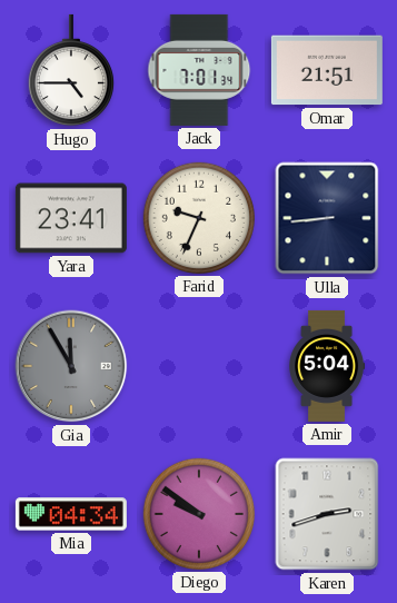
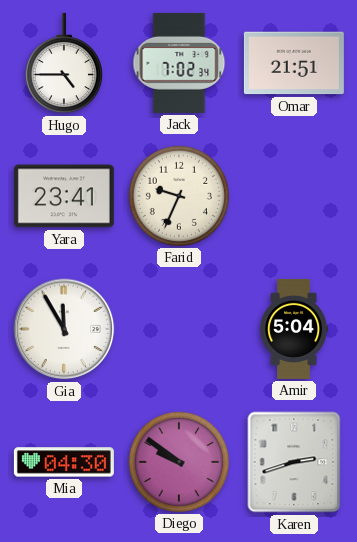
Jack: 7:01 -> 7:02 (179, 63)
Ulla: 8:44 -> none (327, 218)
Gia dial: grey -> white (64, 329)
Mia: 04:34 -> 04:30 (64, 462)
